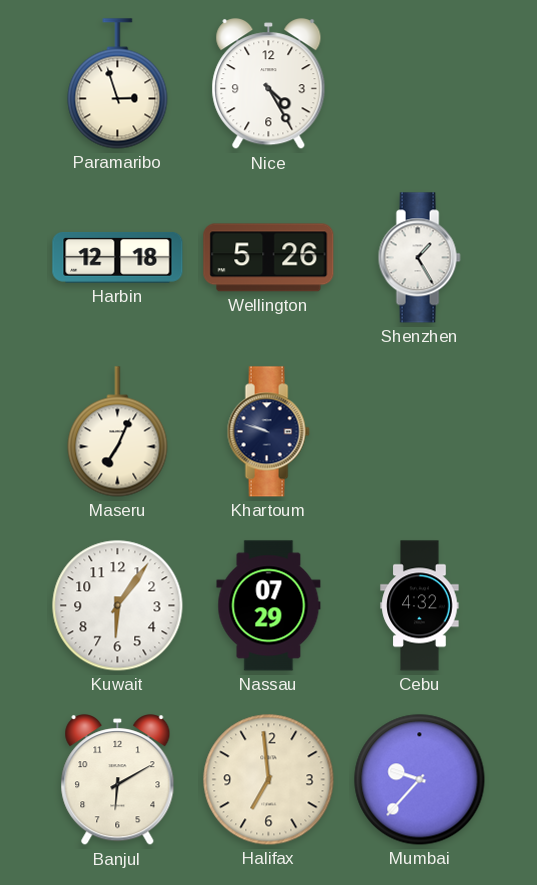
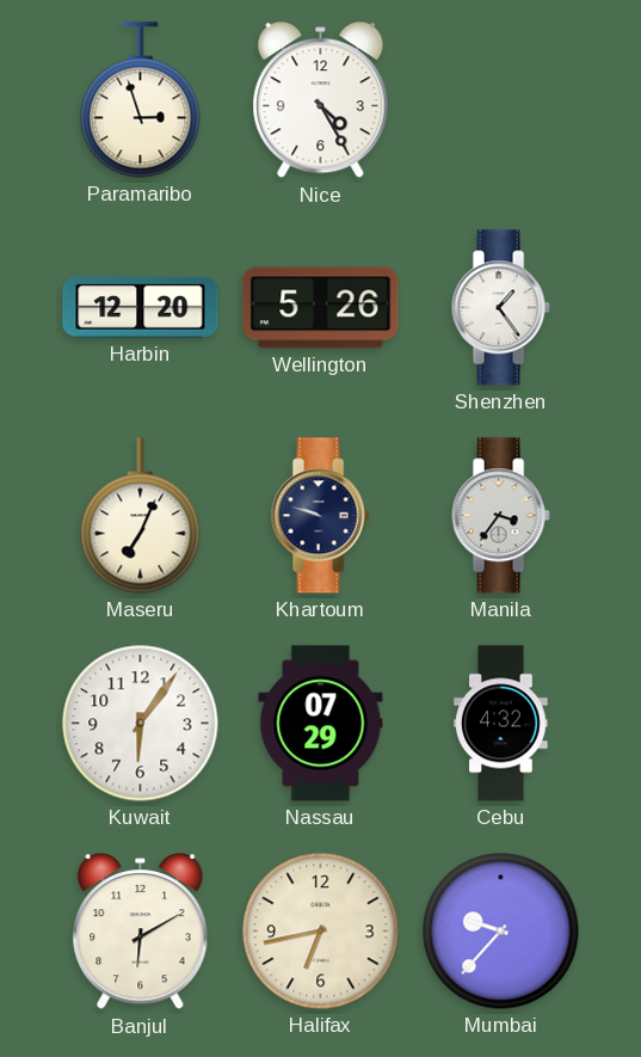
Harbin: 12:18 -> 12:20 (141, 308)
Shenzhen: 1:25 -> 1:24 (500, 308)
Manila: none -> 3:36 (500, 516)
Halifax: 6:59 -> 6:43 (321, 932)
